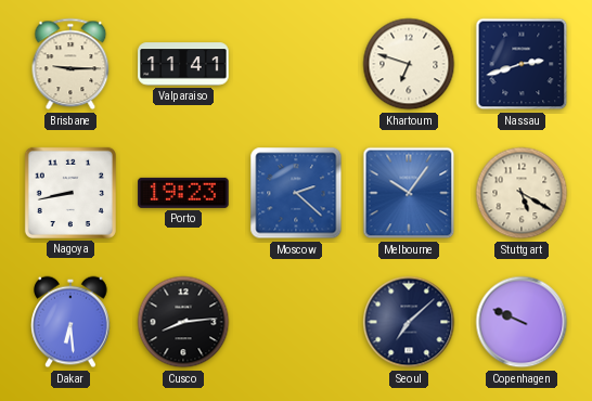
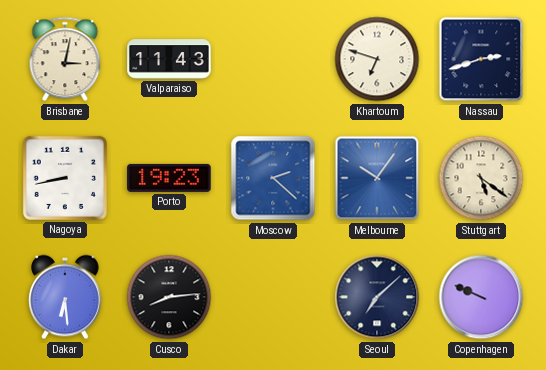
Brisbane: 9:15 -> 3:02 (65, 59)
Valparaiso: 11:41 -> 11:43 (169, 59)
Stuttgart: 5:20 -> 5:21 (481, 178)
